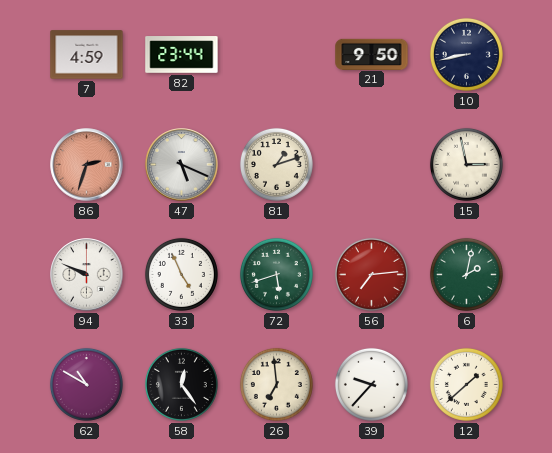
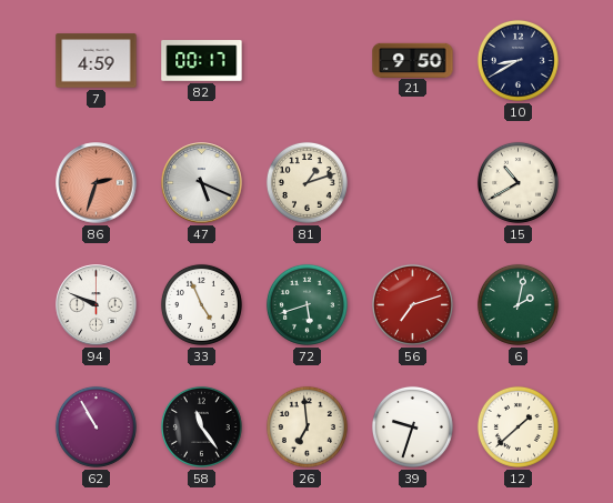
82: 23:44 -> 00:17 (202, 61)
10: 8:43 -> 8:40 (517, 60)
15: 2:58 -> 10:40 (517, 182)
56: 7:14 -> 7:12 (412, 304)
62: 10:50 -> 10:55 (96, 426)
58: 12:24 -> 11:24 (201, 426)
39: 9:37 -> 9:33 (412, 426)
